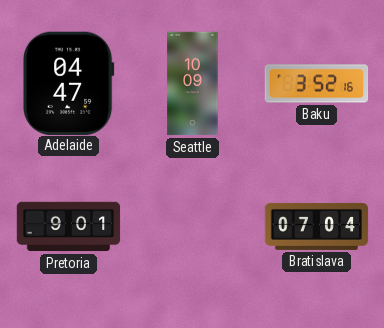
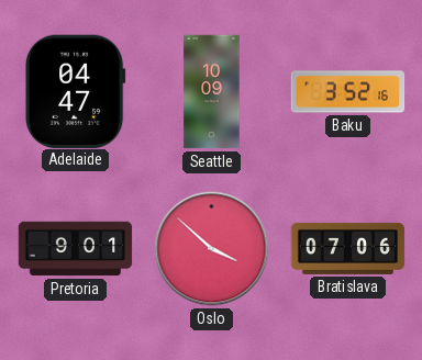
Oslo: none -> 3:52 (212, 249)
Bratislava: 07:04 -> 07:06 (348, 248)
